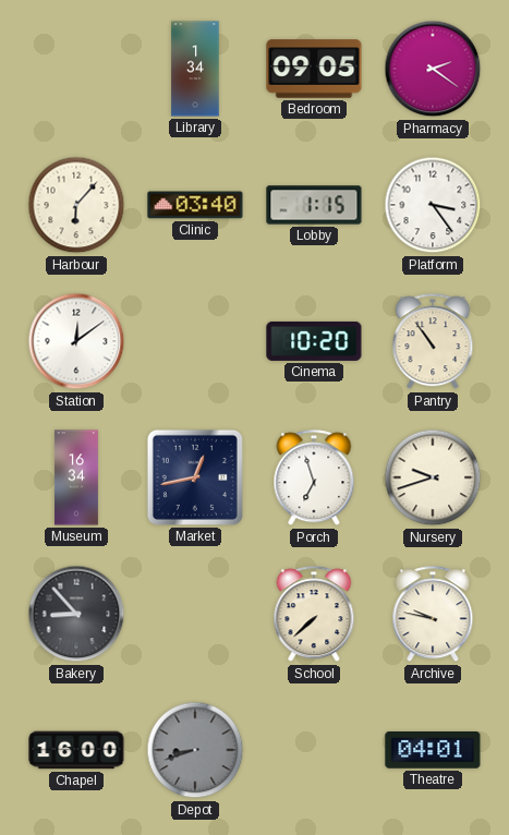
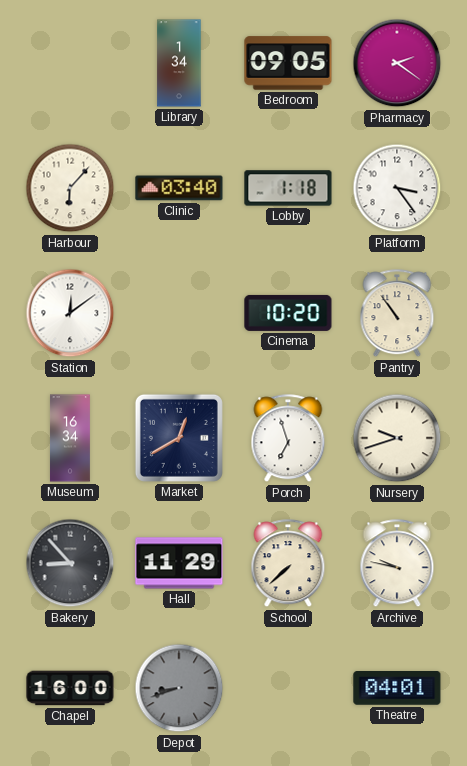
Lobby: 1:15 -> 1:18 (288, 188)
Market: 12:43 -> 12:40 (179, 438)
Hall: none -> 11:29 (179, 563)
